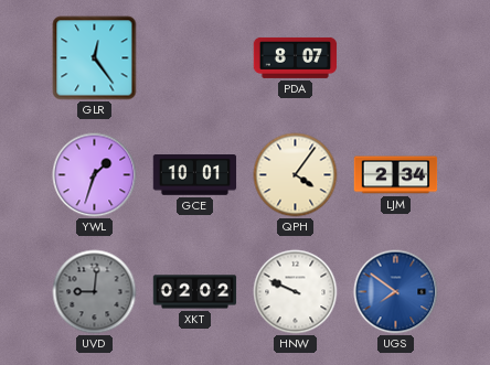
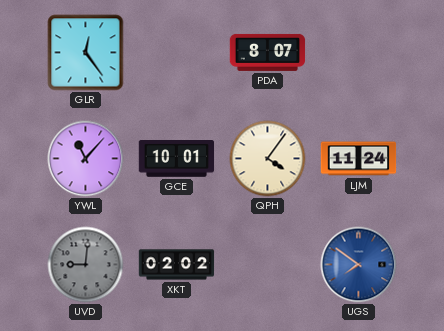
YWL: 1:33 -> 11:07 (86, 159)
LJM: 2:34 -> 11:24 (359, 159)
HNW: 9:49 -> none (296, 292)
